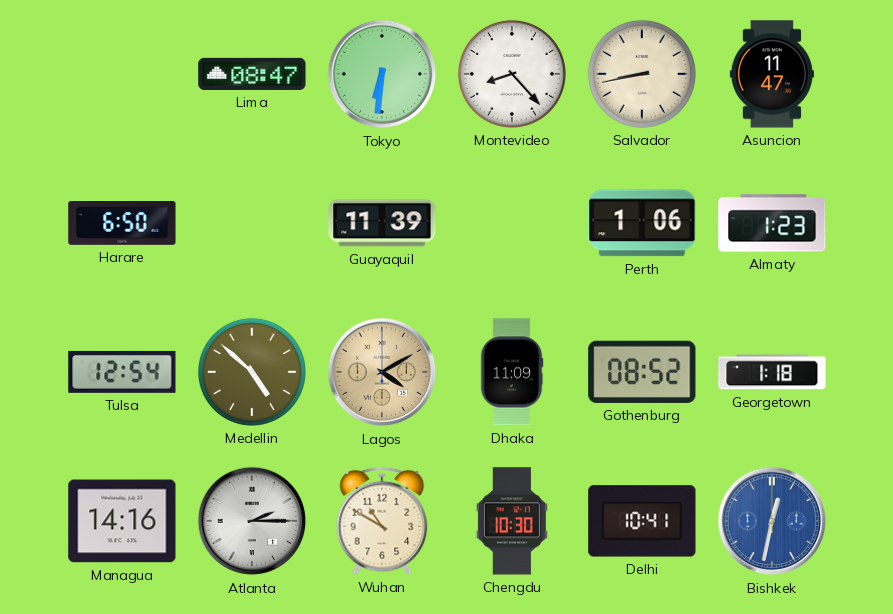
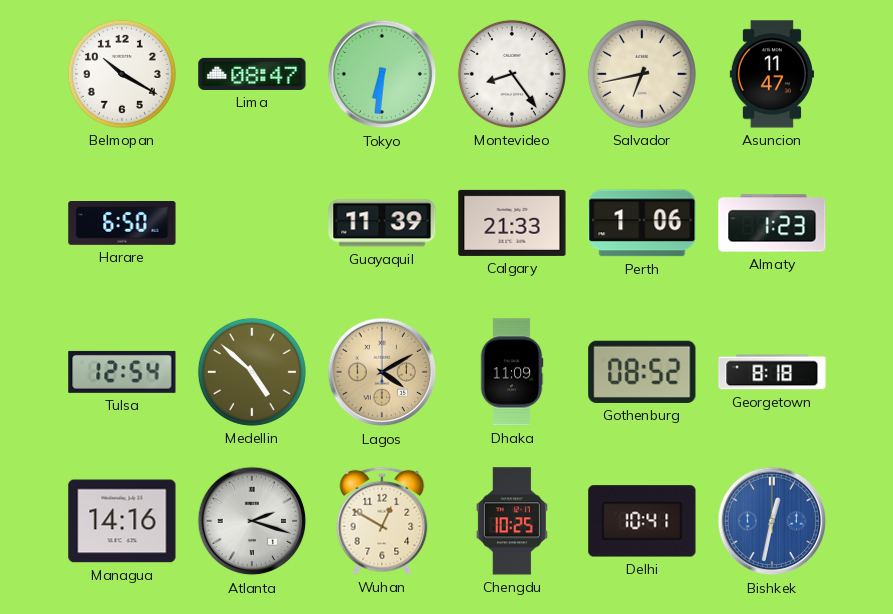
Belmopan: none -> 10:20 (122, 74)
Montevideo: 8:23 -> 8:24 (512, 74)
Salvador: 8:43 -> 6:43 (642, 74)
Calgary: none -> 21:33 (512, 223)
Georgetown: 1:18 -> 8:18 (772, 372)
Atlanta: 2:15 -> 2:18 (252, 521)
Wuhan: 10:50 -> 12:50 (382, 521)
Chengdu: 10:30 -> 10:25 (512, 521)
